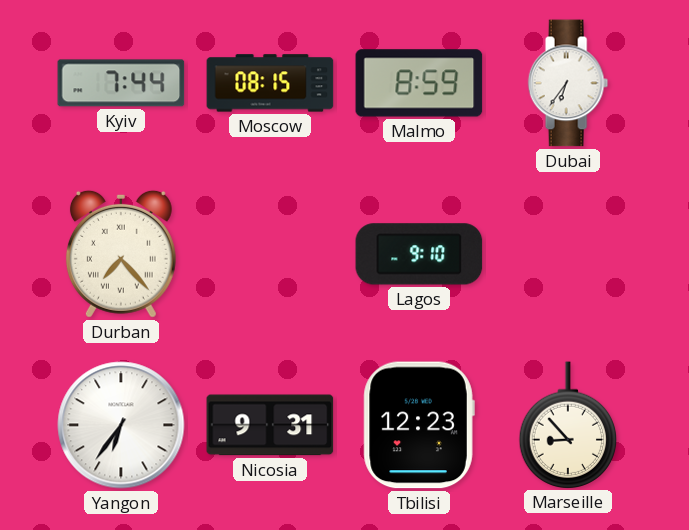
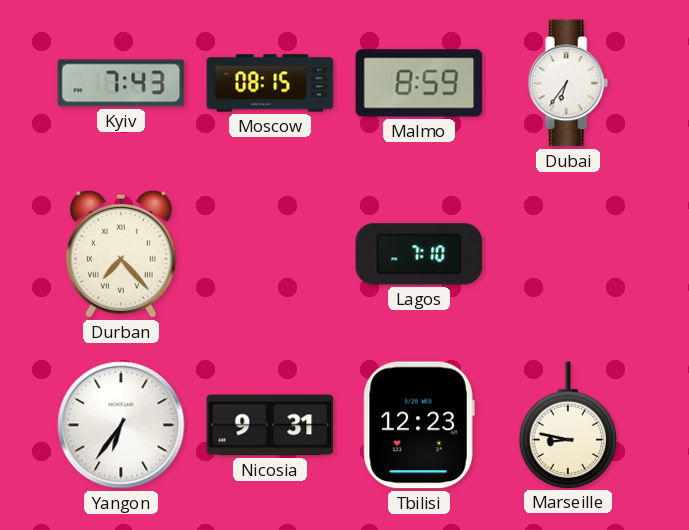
Kyiv: 7:44 -> 7:43 (121, 83)
Lagos: 9:10 -> 7:10 (419, 254)
Marseille: 8:53 -> 8:47 (568, 425)
